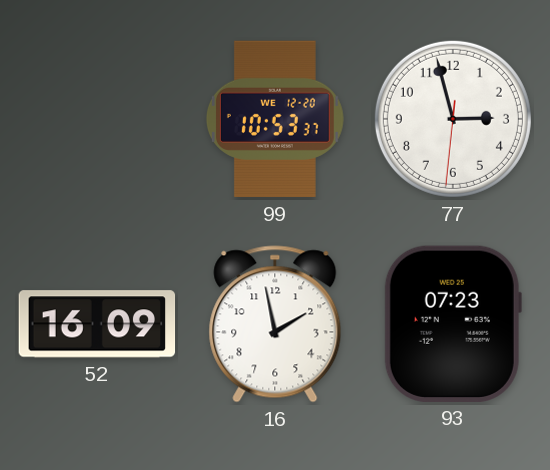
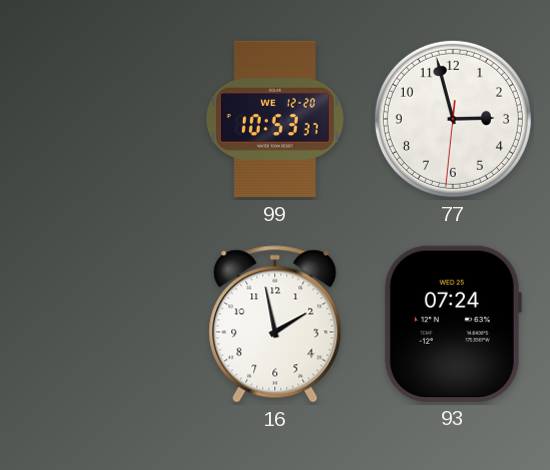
52: 16:09 -> none (97, 324)
93: 07:23 -> 07:24 (453, 324)
